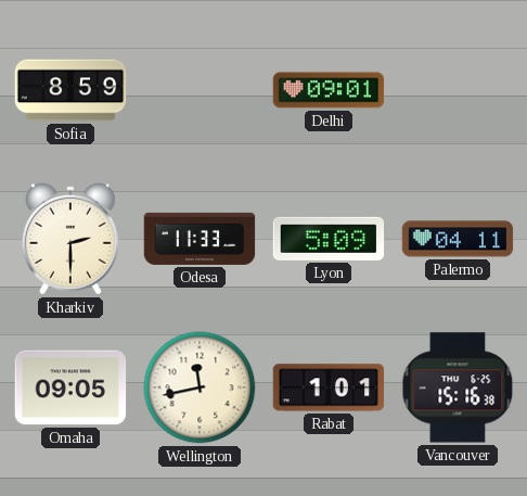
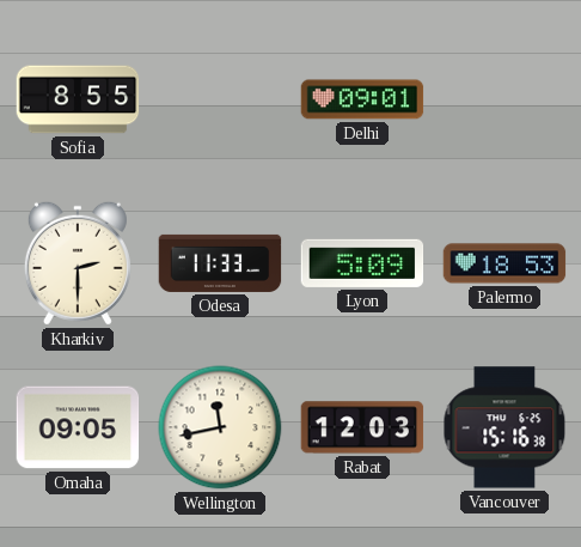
Sofia: 8:59 -> 8:55 (78, 99)
Palermo: 04:11 -> 18:53 (504, 263)
Rabat: 1:01 -> 12:03 (362, 427)
